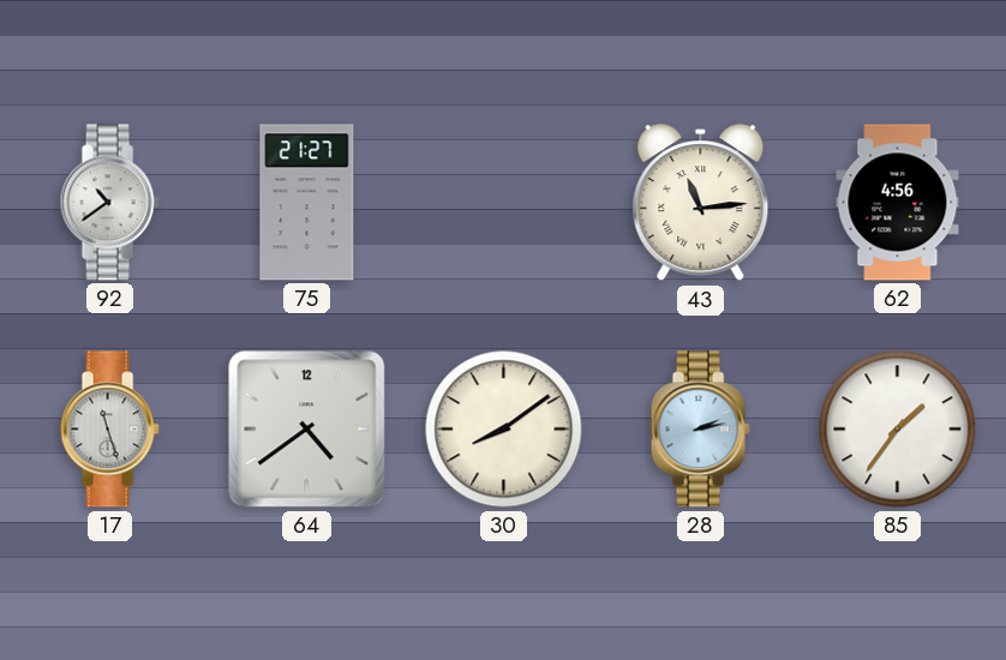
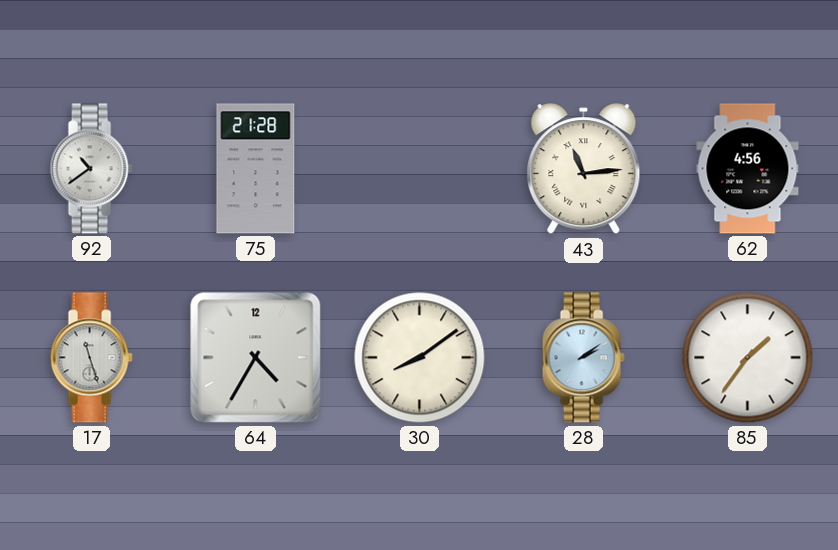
75: 21:27 -> 21:28 (256, 169)
64: 4:39 -> 4:35 (256, 358)
28: 2:13 -> 2:09 (583, 358)
